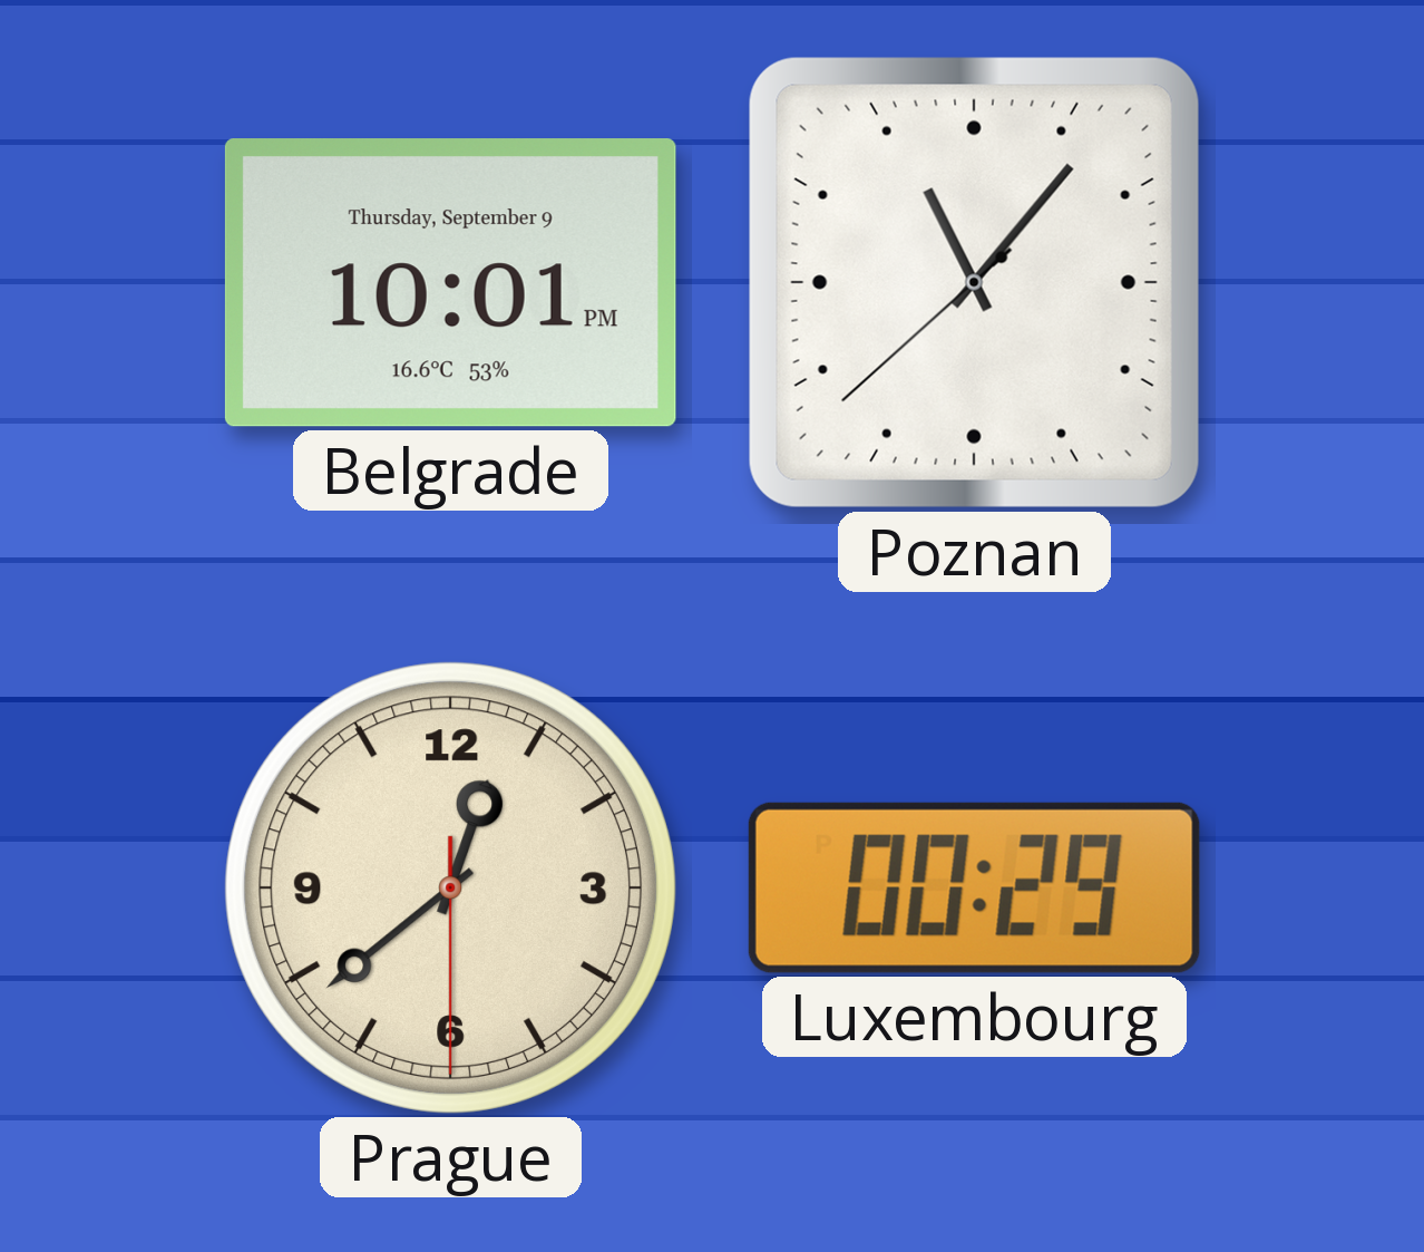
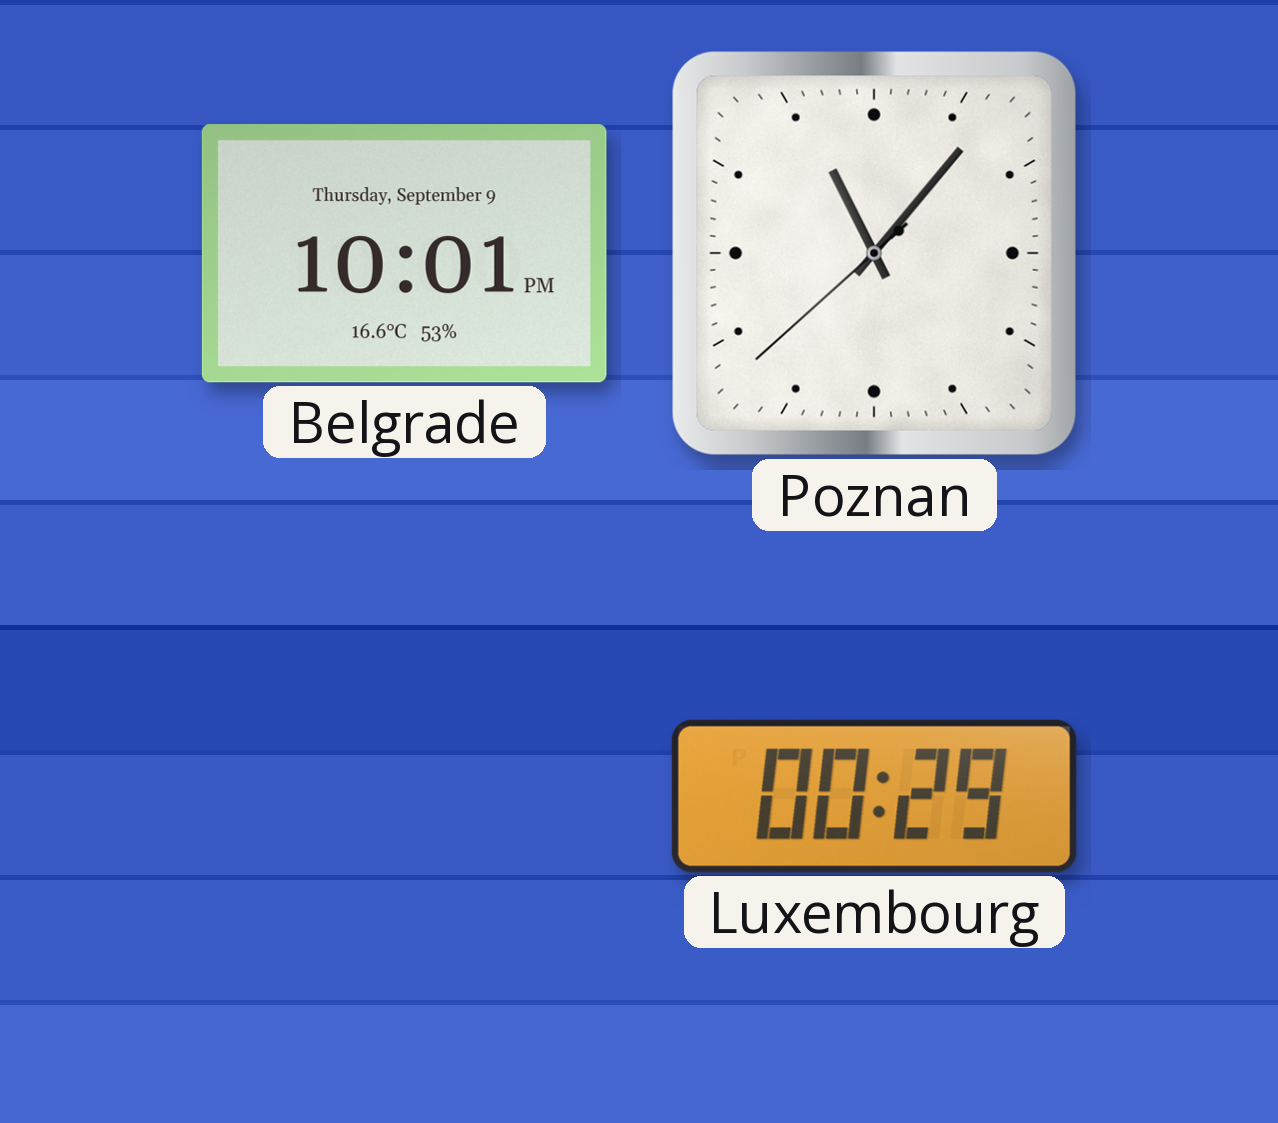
Prague: 12:38 -> none (450, 887)
